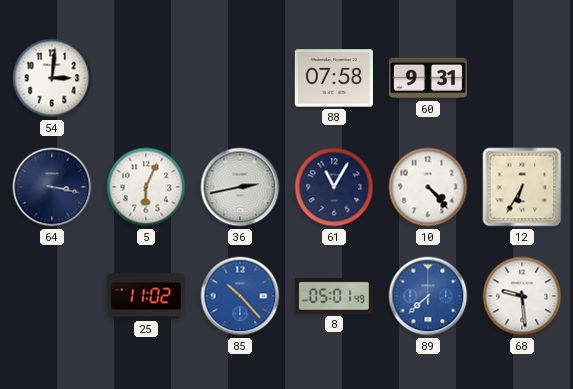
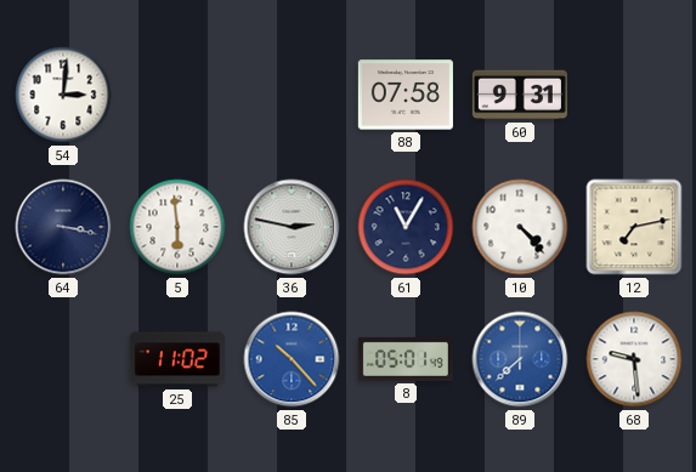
5: 6:04 -> 5:59 (177, 227)
36: 2:43 -> 2:47 (292, 227)
12: 6:35 -> 7:13 (634, 227)
